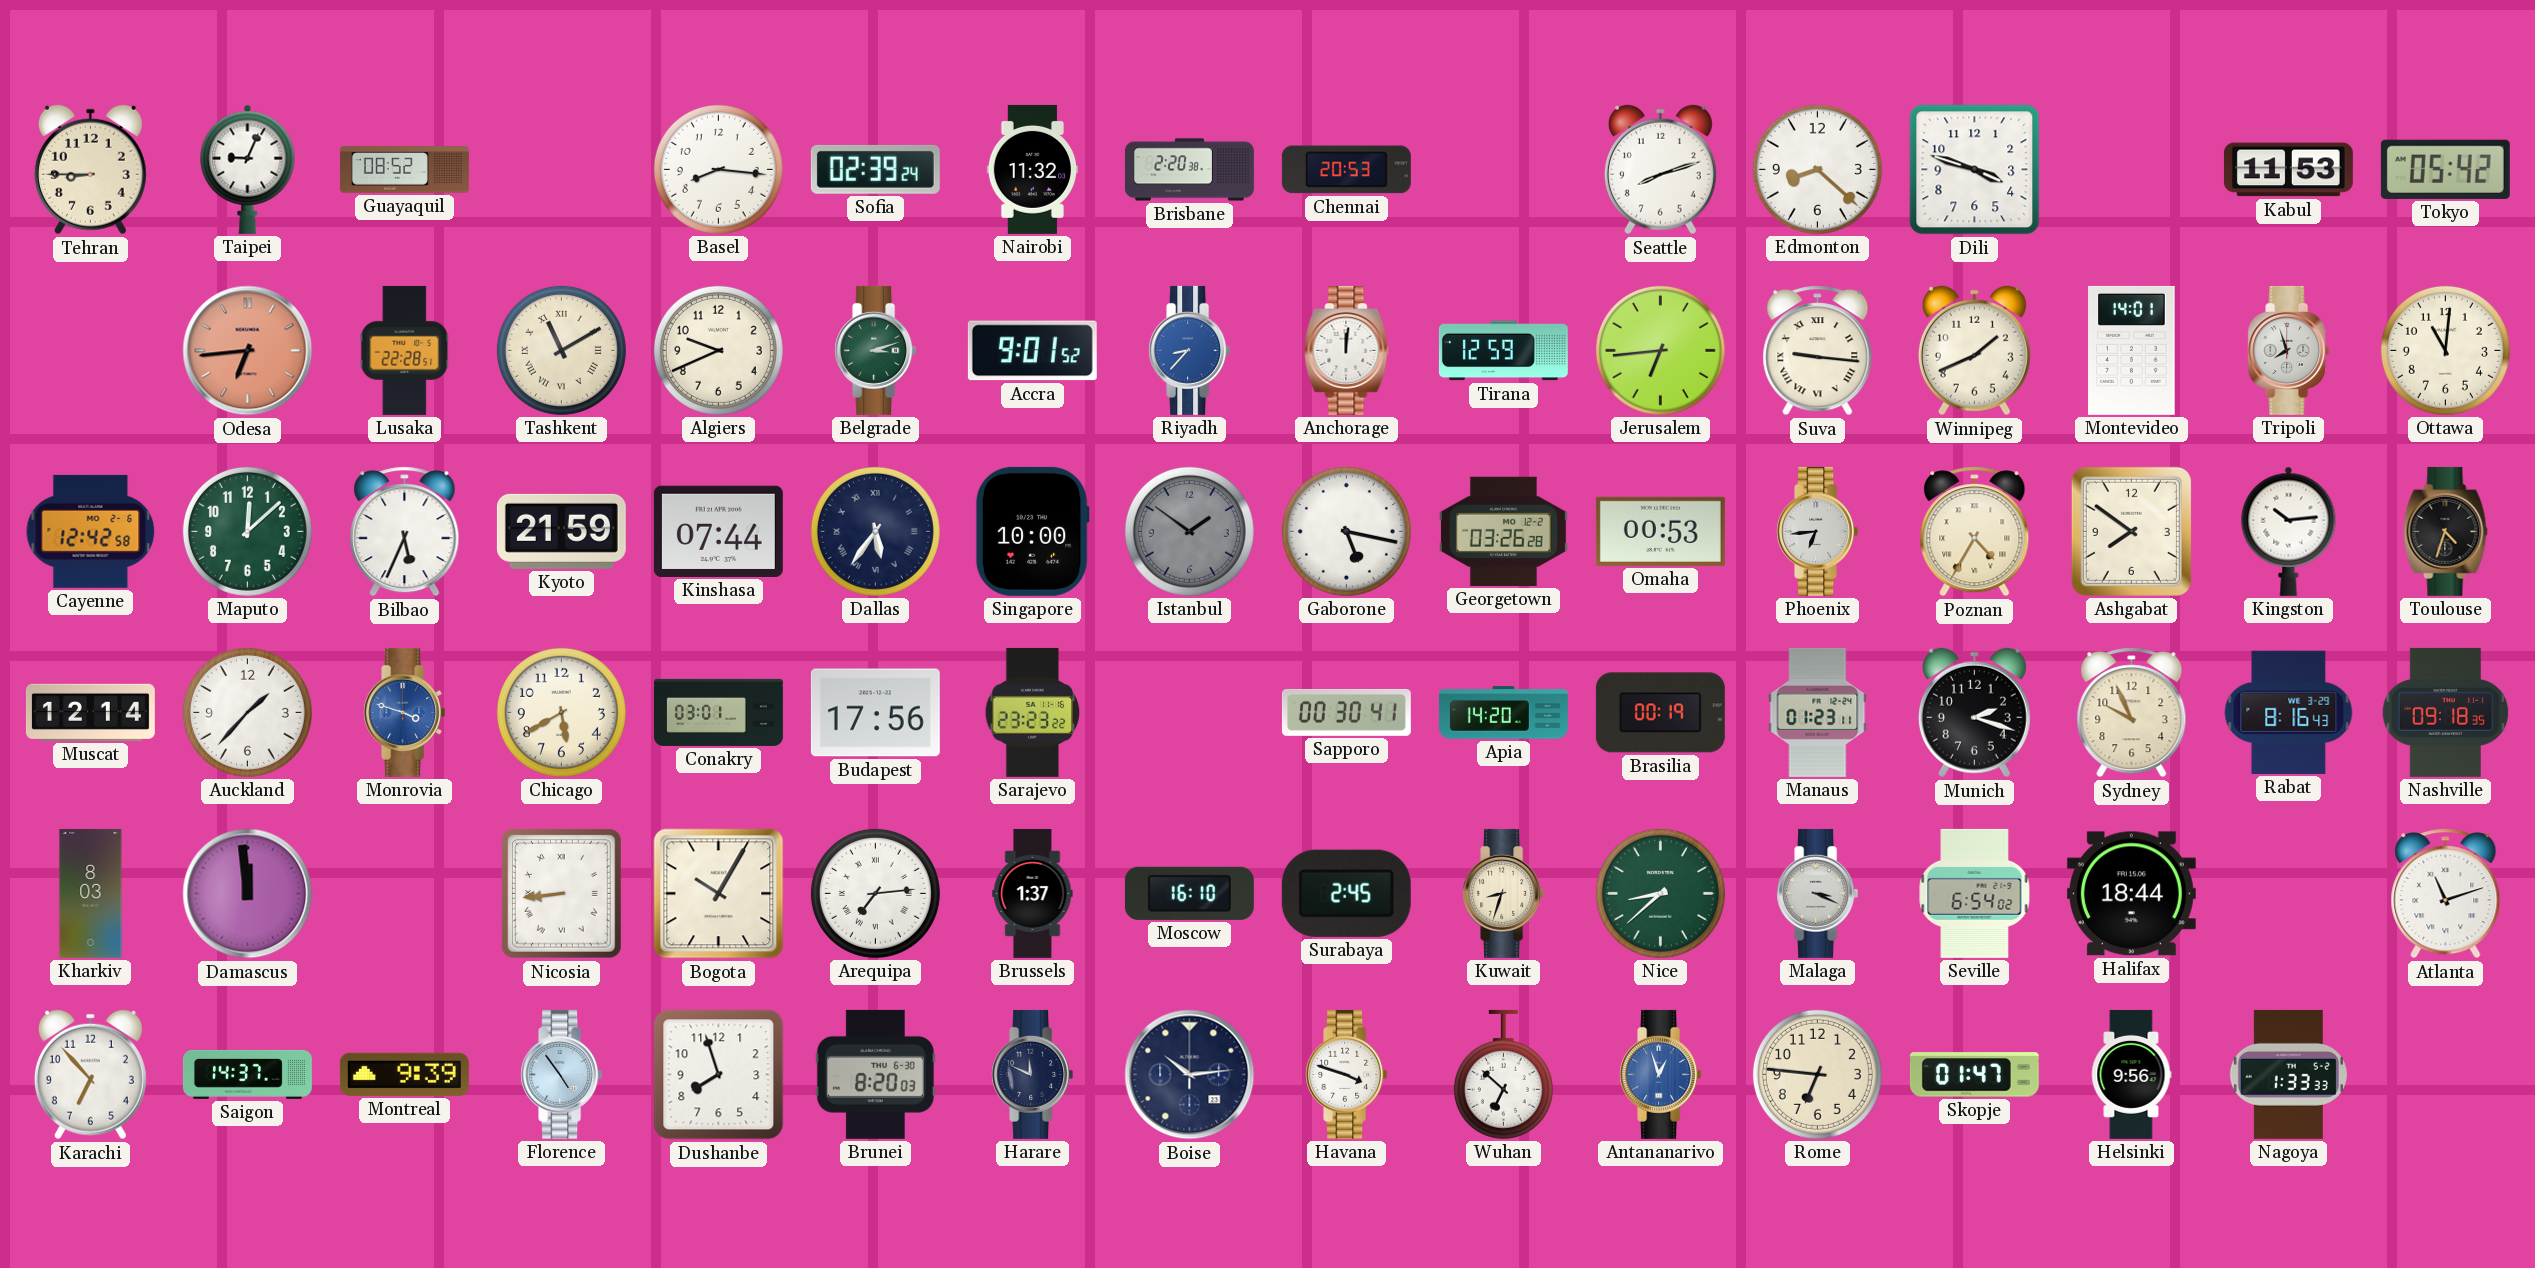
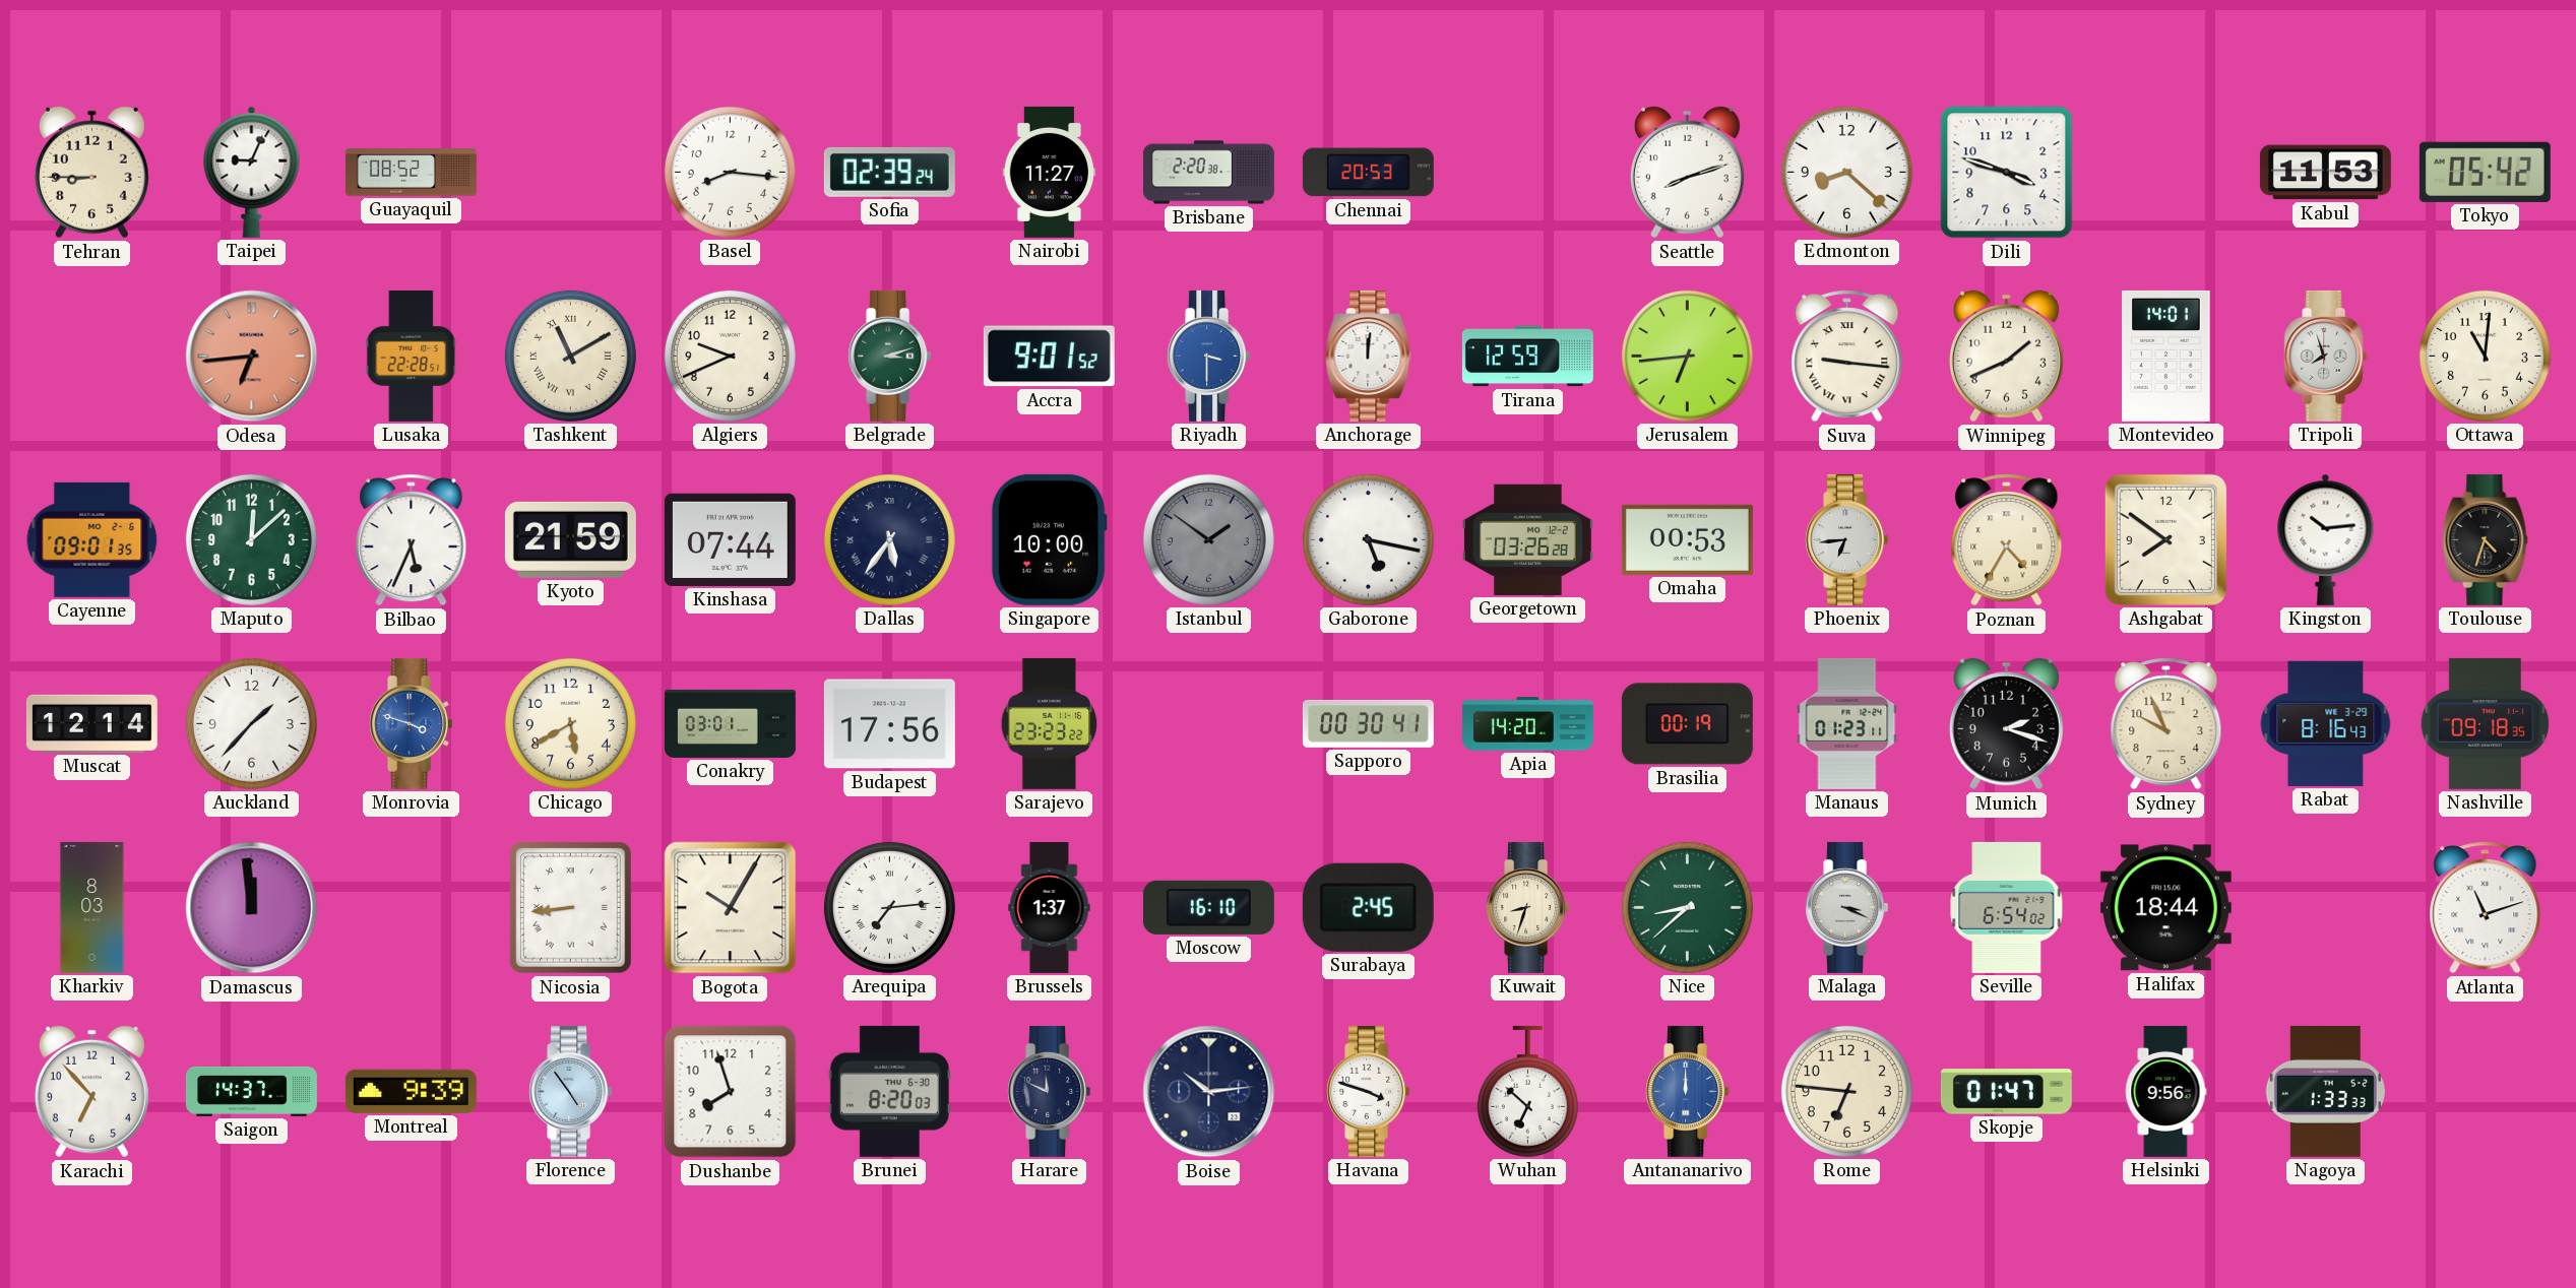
Nairobi: 11:32 -> 11:27 (1049, 172)
Riyadh: 8:37 -> 3:30 (1209, 356)
Cayenne: 12:42 -> 09:01 (92, 539)
Antananarivo: 12:57 -> 12:00 (1688, 1091)
